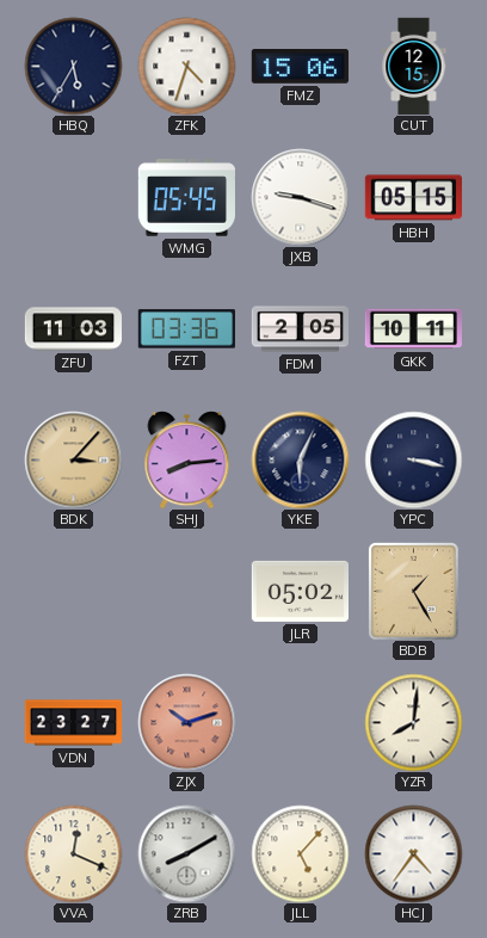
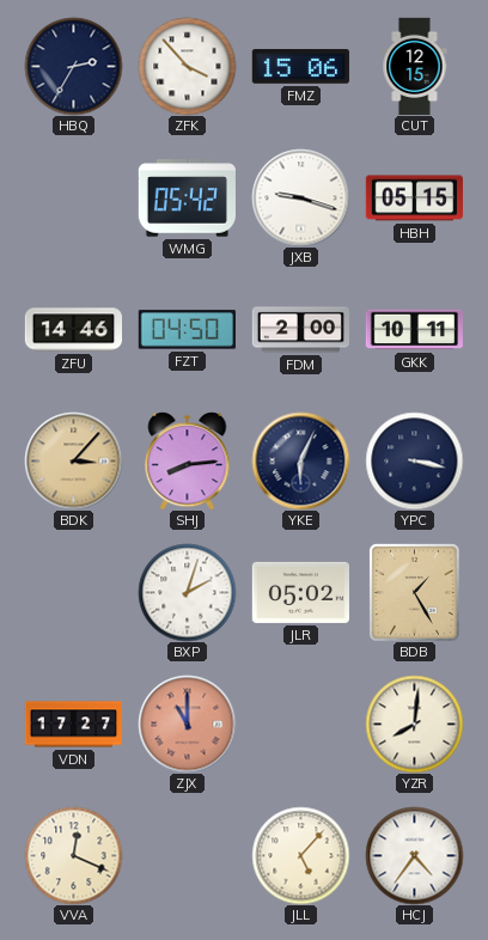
HBQ: 5:35 -> 2:35 (73, 66)
ZFK: 4:33 -> 3:53 (187, 66)
WMG: 05:45 -> 05:42 (187, 199)
ZFU: 11:03 -> 14:46 (73, 330)
FZT: 03:36 -> 04:50 (187, 330)
FDM: 2:05 -> 2:00 (300, 330)
BXP: none -> 2:03 (187, 592)
VDN: 23:27 -> 17:27 (73, 725)
ZJX: 10:12 -> 11:00 (187, 724)
ZRB: 8:10 -> none (186, 853)
